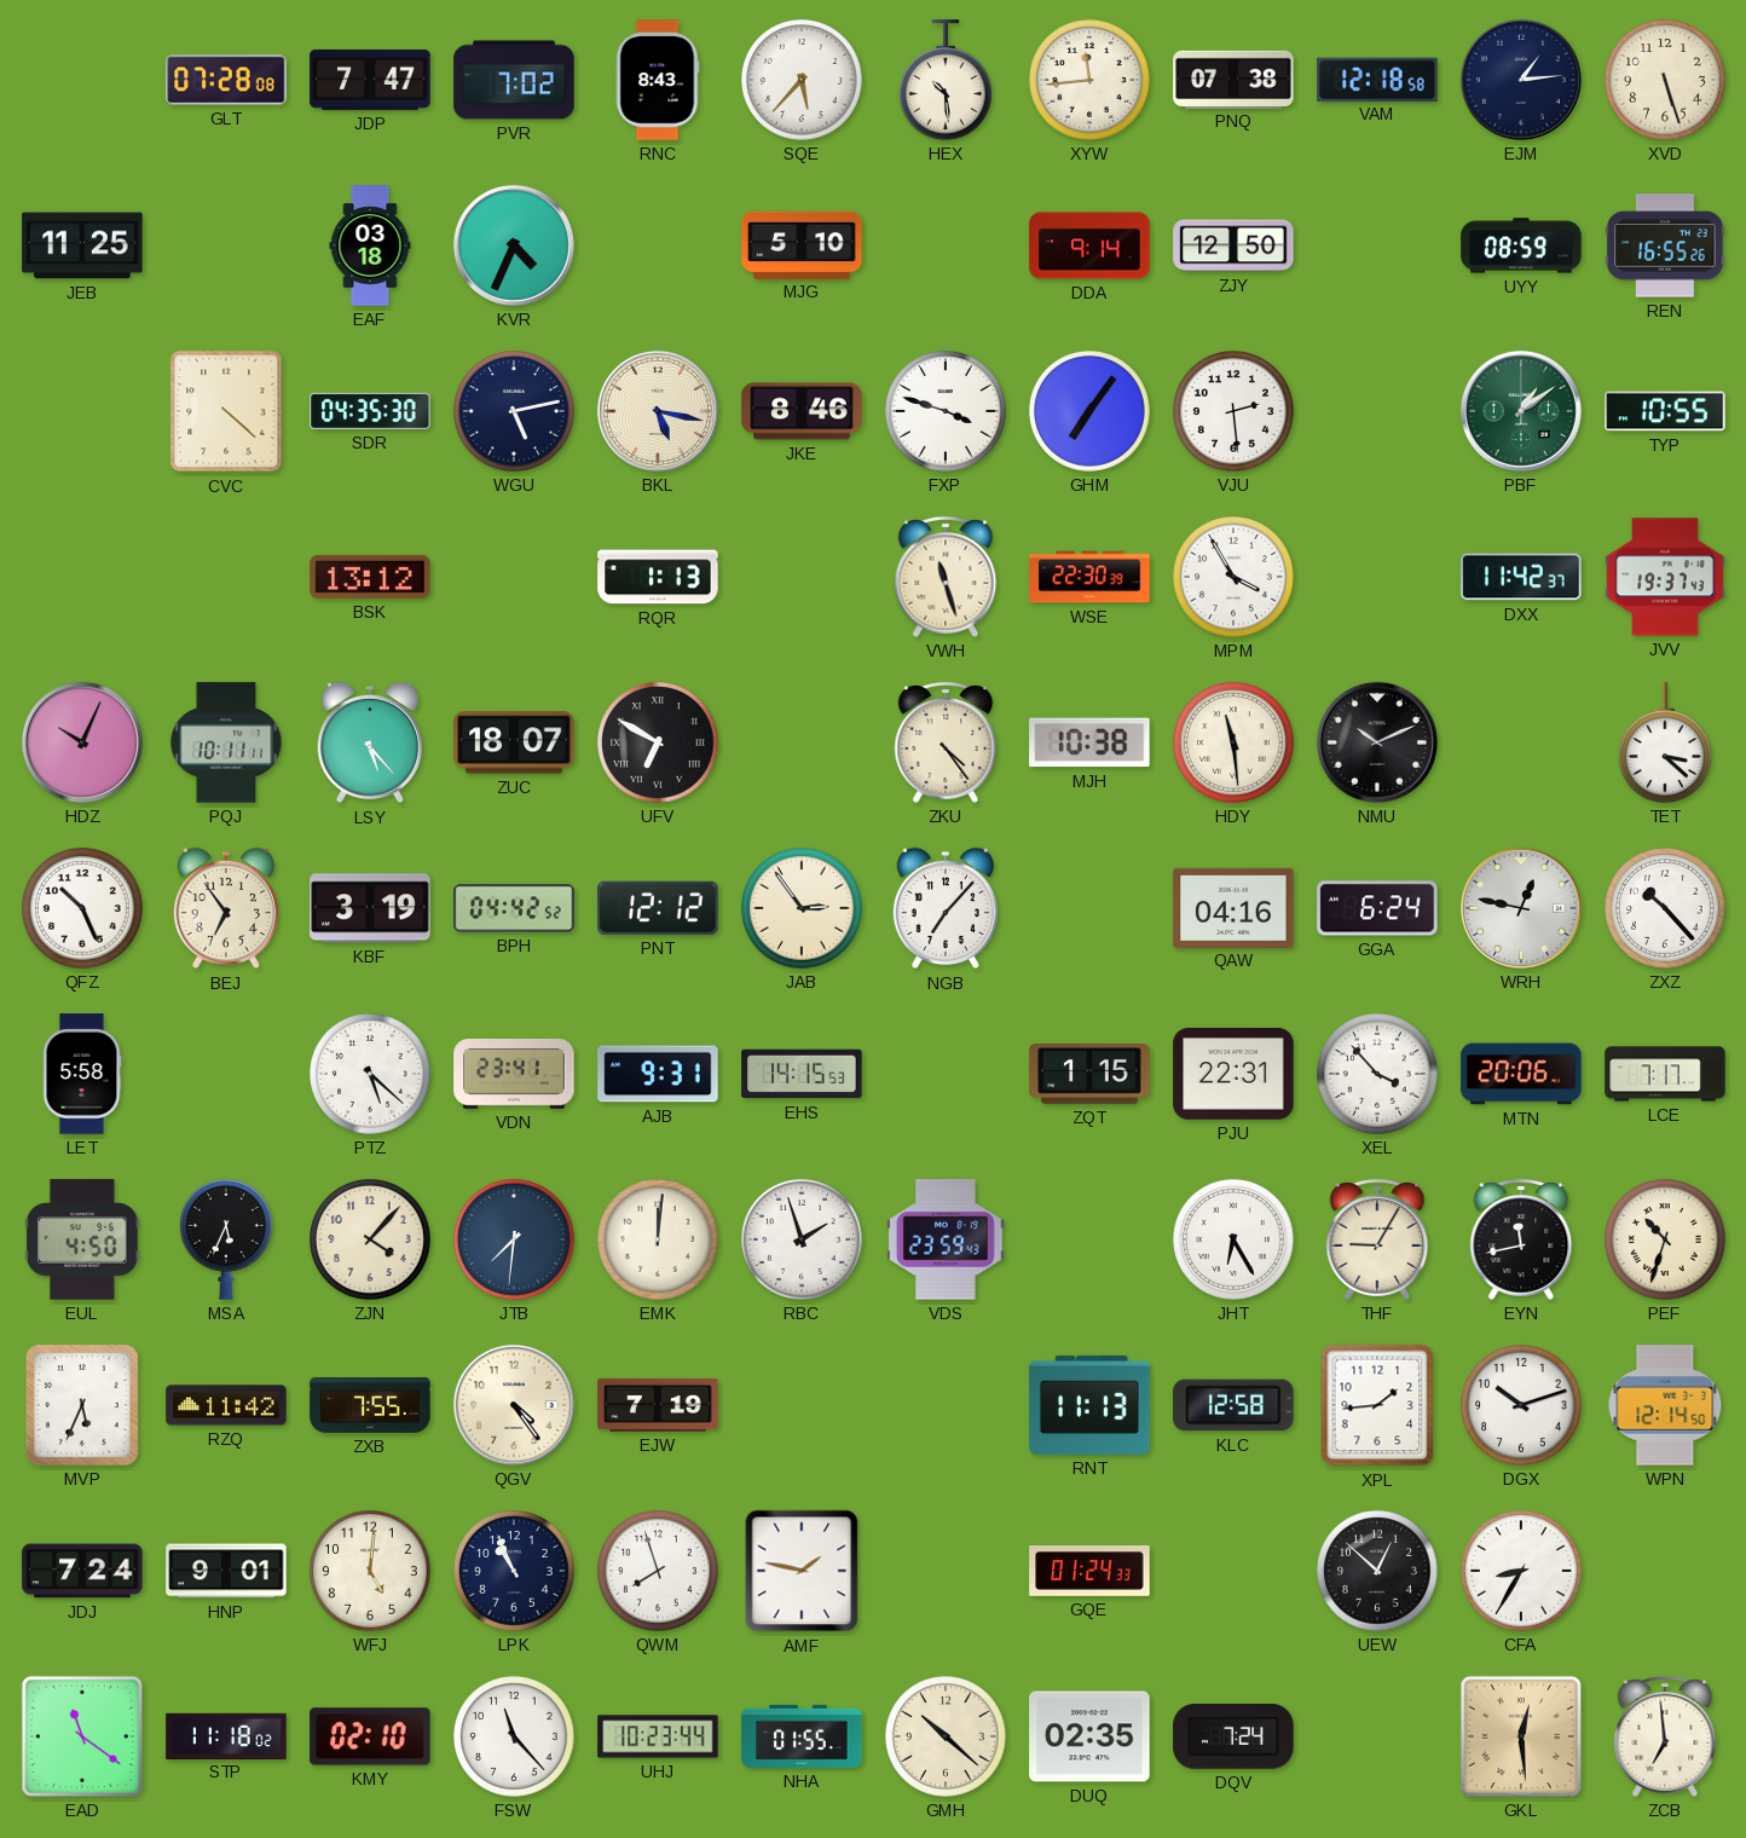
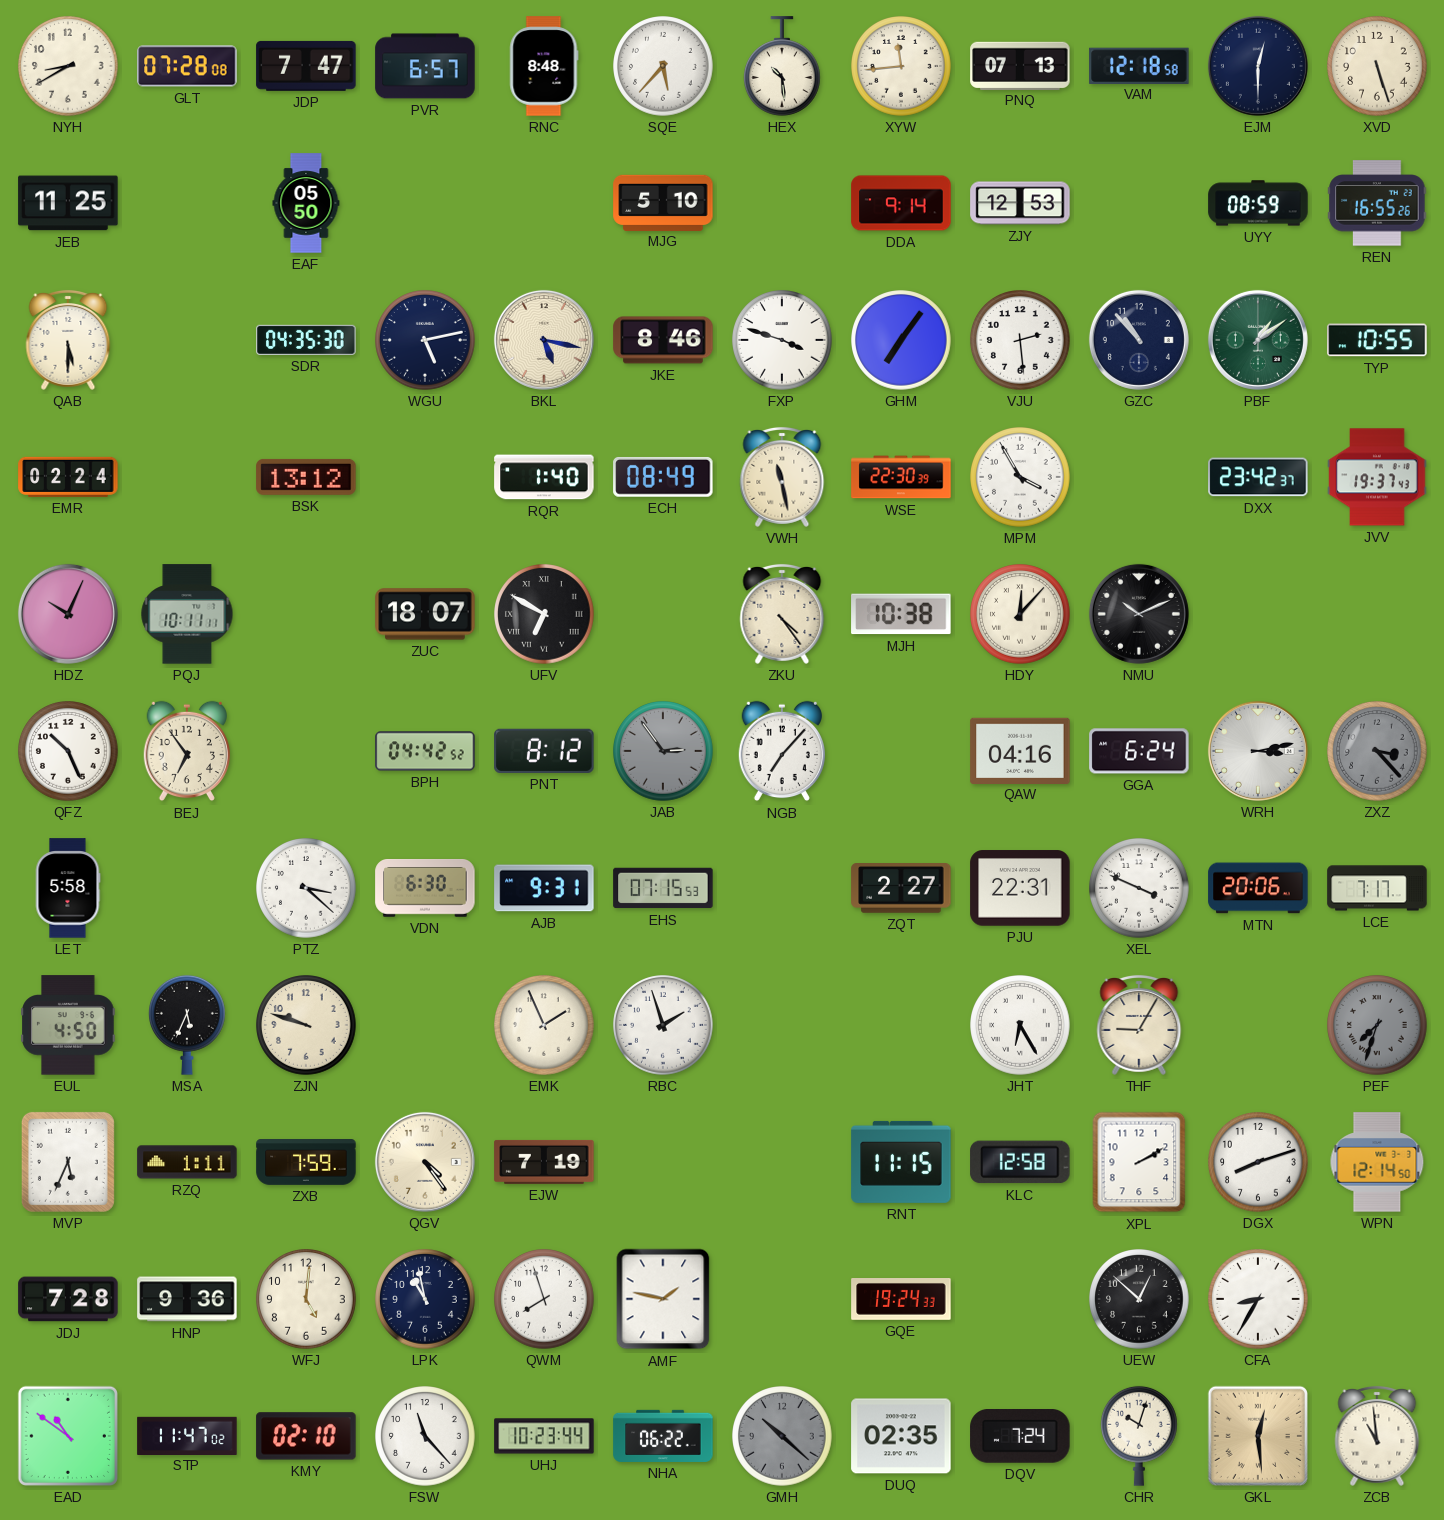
NYH: none -> 8:40 (68, 66)
PVR: 7:02 -> 6:57 (425, 66)
RNC: 8:43 -> 8:48 (544, 66)
PNQ: 07:38 -> 07:13 (1020, 65)
EJM: 1:14 -> 12:30 (1258, 66)
EAF: 03:18 -> 05:50 (306, 203)
KVR: 4:34 -> none (514, 245)
ZJY: 12:50 -> 12:53 (1020, 203)
QAB: none -> 5:30 (68, 340)
CVC: 4:22 -> none (226, 411)
GZC: none -> 10:53 (1139, 340)
EMR: none -> 02:24 (68, 477)
RQR: 1:13 -> 1:40 (544, 477)
ECH: none -> 08:49 (663, 477)
VWH: 11:27 -> 11:28 (782, 477)
DXX: 11:42 -> 23:42 (1258, 477)
LSY: 5:23 -> none (369, 742)
HDY: 11:29 -> 12:07 (1020, 614)
TET: 3:22 -> none (1666, 742)
KBF: 3:19 -> none (370, 908)
PNT: 12:12 -> 8:12 (544, 751)
JAB dial: cream -> grey (663, 751)
WRH: 12:47 -> 3:13 (1258, 751)
ZXZ: 10:23 -> 3:23 (1377, 751)
ZXZ dial: white -> grey (1377, 751)
PTZ: 5:22 -> 3:22 (306, 888)
VDN: 23:41 -> 6:30 (425, 889)
EHS: 14:15 -> 07:15 (663, 888)
ZQT: 1:15 -> 2:27 (901, 889)
XEL: 3:53 -> 3:49 (1139, 888)
ZJN: 4:07 -> 9:48 (306, 1025)
JTB: 7:31 -> none (514, 1239)
EMK: 12:01 -> 1:56 (544, 1025)
VDS: 23:59 -> none (947, 1239)
EYN: 11:43 -> none (1521, 1239)
PEF: 10:33 -> 7:33 (1377, 1025)
PEF dial: cream -> grey (1377, 1025)
RZQ: 11:42 -> 1:11 (187, 1162)
ZXB: 7:55 -> 7:59 (306, 1163)
RNT: 11:13 -> 11:15 (901, 1162)
XPL: 1:44 -> 2:10 (1139, 1162)
DGX: 10:12 -> 8:12 (1258, 1162)
JDJ: 7:24 -> 7:28 (68, 1299)
HNP: 9:01 -> 9:36 (187, 1299)
LPK: 10:56 -> 10:58 (425, 1299)
GQE: 01:24 -> 19:24 (901, 1300)
EAD: 11:21 -> 10:51 (68, 1436)
STP: 11:18 -> 11:47 (187, 1435)
NHA: 01:55 -> 06:22 (663, 1436)
GMH dial: cream -> grey (782, 1436)
CHR: none -> 10:03 (1140, 1436)
ZCB: 6:59 -> 10:59 (1377, 1436)
